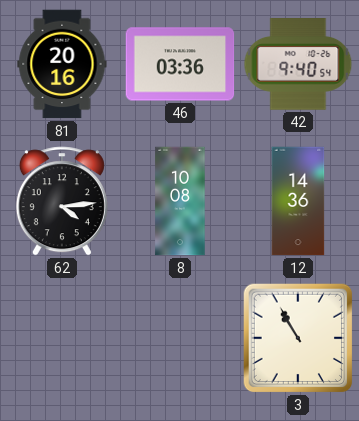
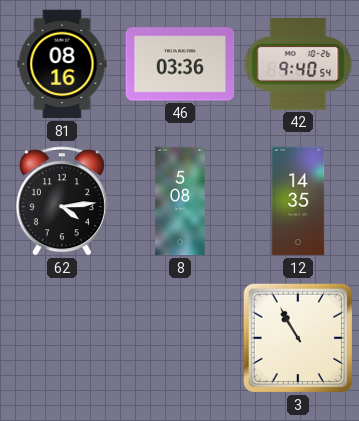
81: 20:16 -> 08:16 (62, 64)
8: 10:08 -> 5:08 (180, 201)
12: 14:36 -> 14:35 (298, 201)
